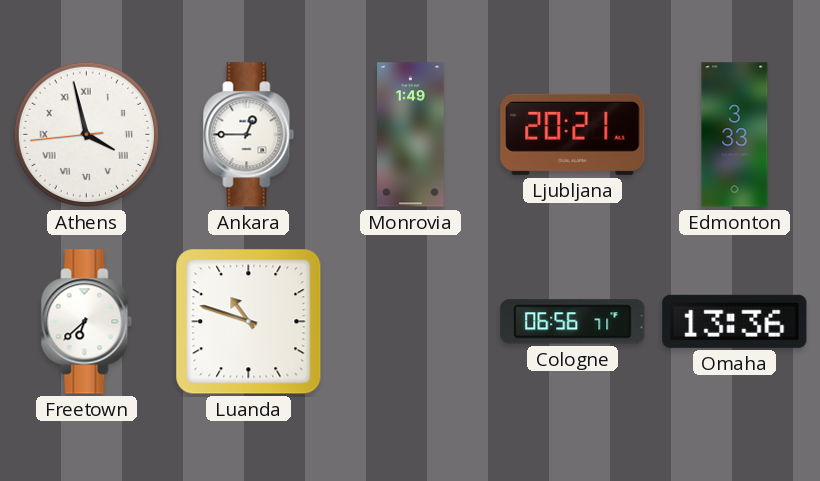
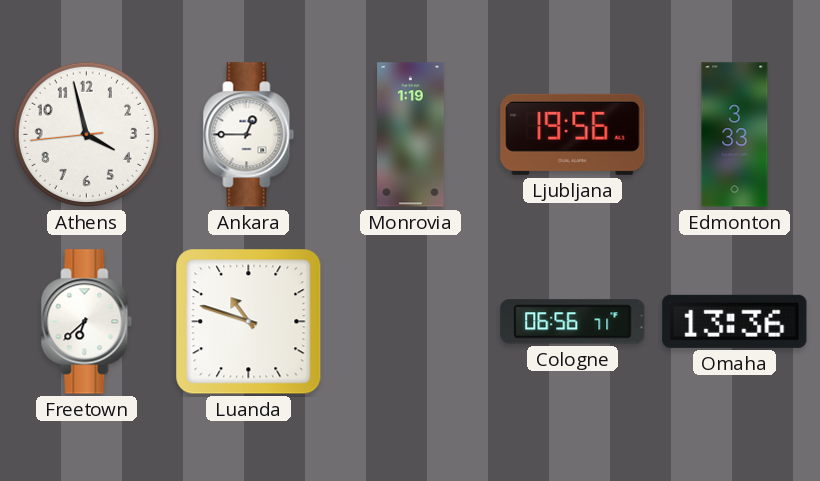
Athens numerals: Roman -> Arabic (86, 134)
Monrovia: 1:49 -> 1:19 (411, 135)
Ljubljana: 20:21 -> 19:56 (573, 134)
